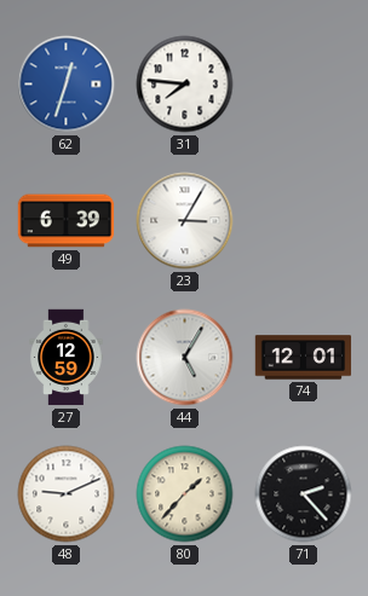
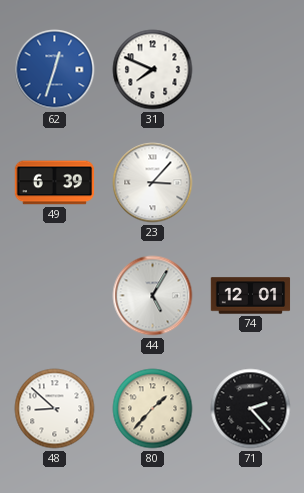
31: 7:46 -> 7:49 (153, 70)
23: 3:05 -> 3:07 (153, 183)
27: 12:59 -> none (67, 358)
48: 9:11 -> 8:52 (55, 409)
